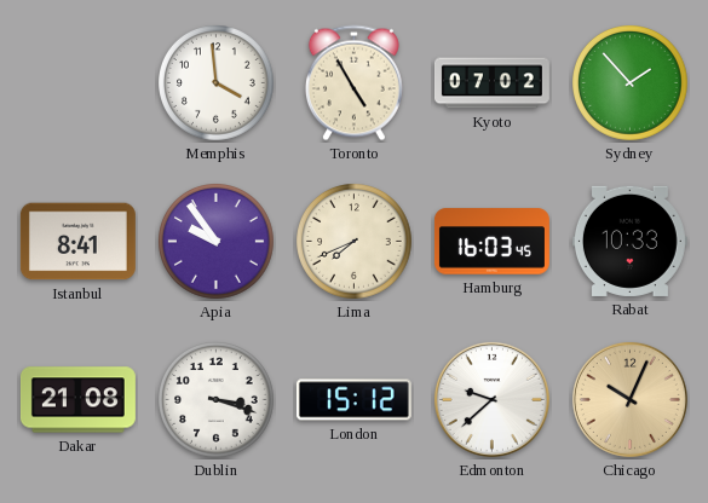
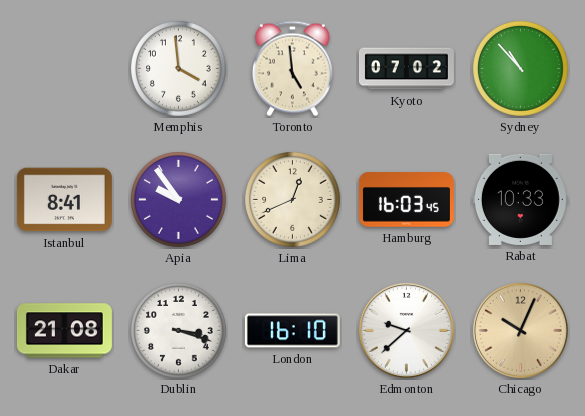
Toronto: 4:55 -> 4:59 (292, 69)
Sydney: 1:53 -> 10:53 (521, 69)
Lima: 7:41 -> 12:41 (293, 200)
London: 15:12 -> 16:10 (292, 331)
